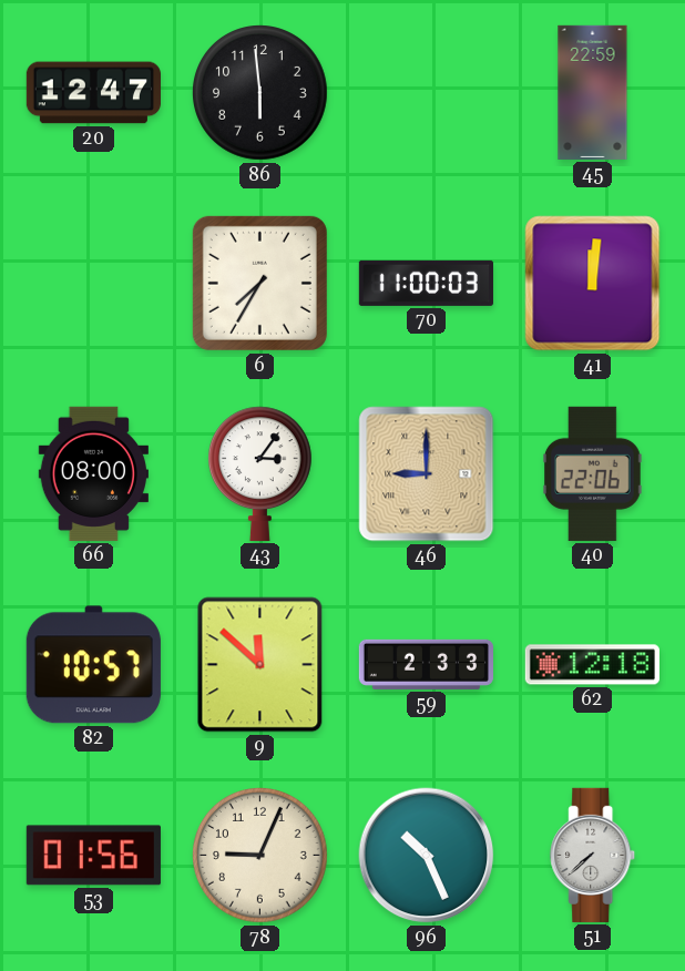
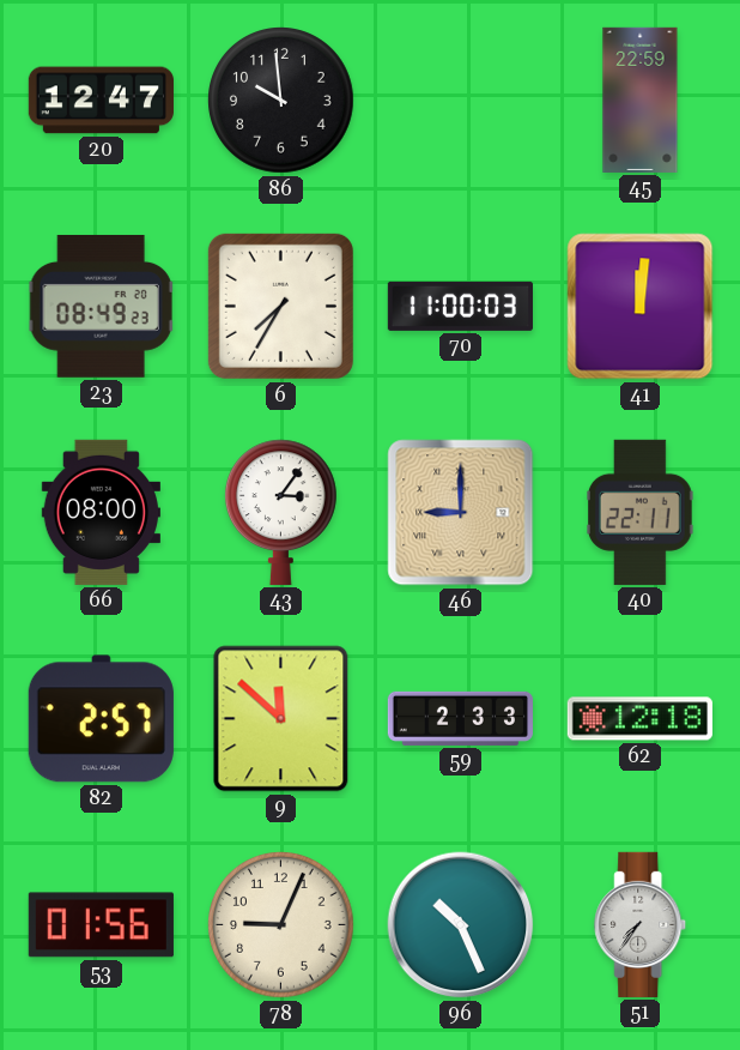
86: 5:59 -> 9:59 (281, 101)
23: none -> 08:49 (102, 306)
40: 22:06 -> 22:11 (641, 512)
82: 10:57 -> 2:57 (101, 719)
51: 7:38 -> 7:36 (641, 924)
